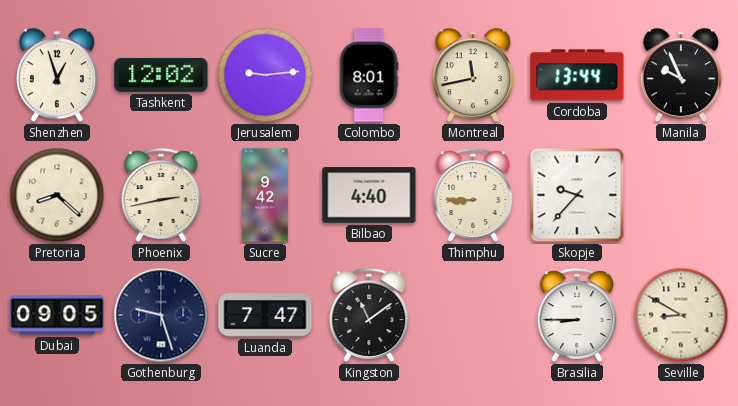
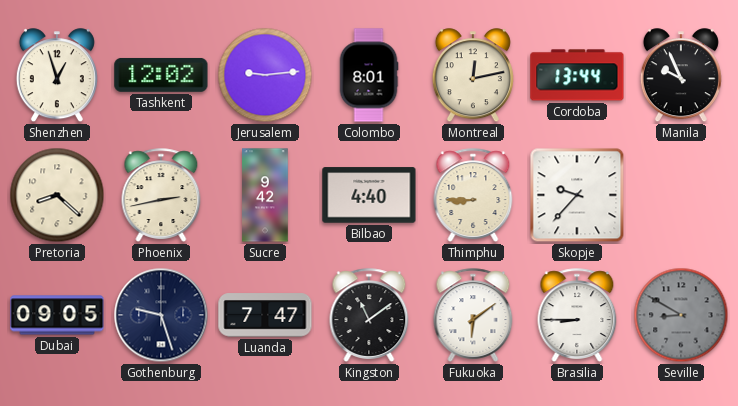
Montreal: 11:43 -> 12:13 (473, 76)
Fukuoka: none -> 6:09 (473, 315)
Seville dial: cream -> grey (681, 315)
